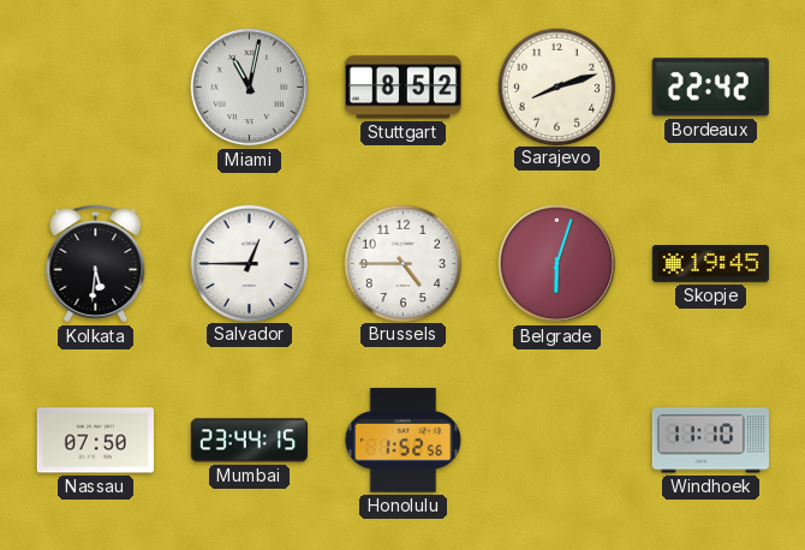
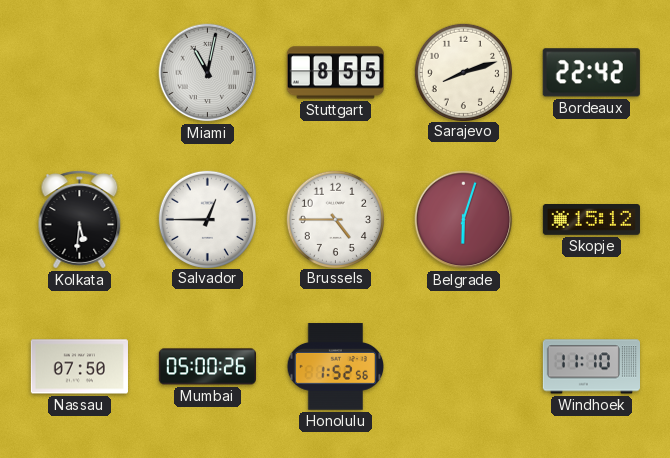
Stuttgart: 8:52 -> 8:55 (335, 73)
Skopje: 19:45 -> 15:12 (591, 220)
Mumbai: 23:44 -> 05:00 (207, 367)
